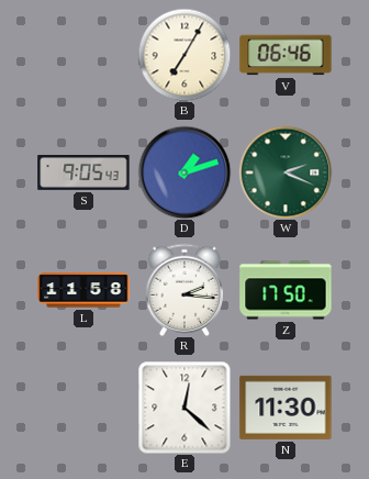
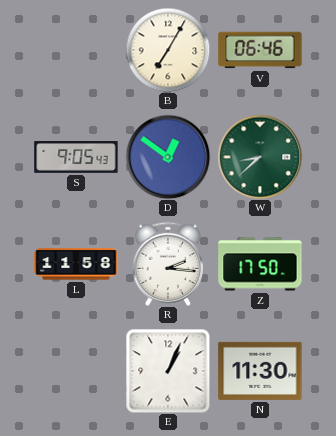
D: 1:12 -> 12:51 (168, 157)
W: 2:19 -> 8:38 (260, 157)
E: 12:22 -> 1:04 (168, 371)
